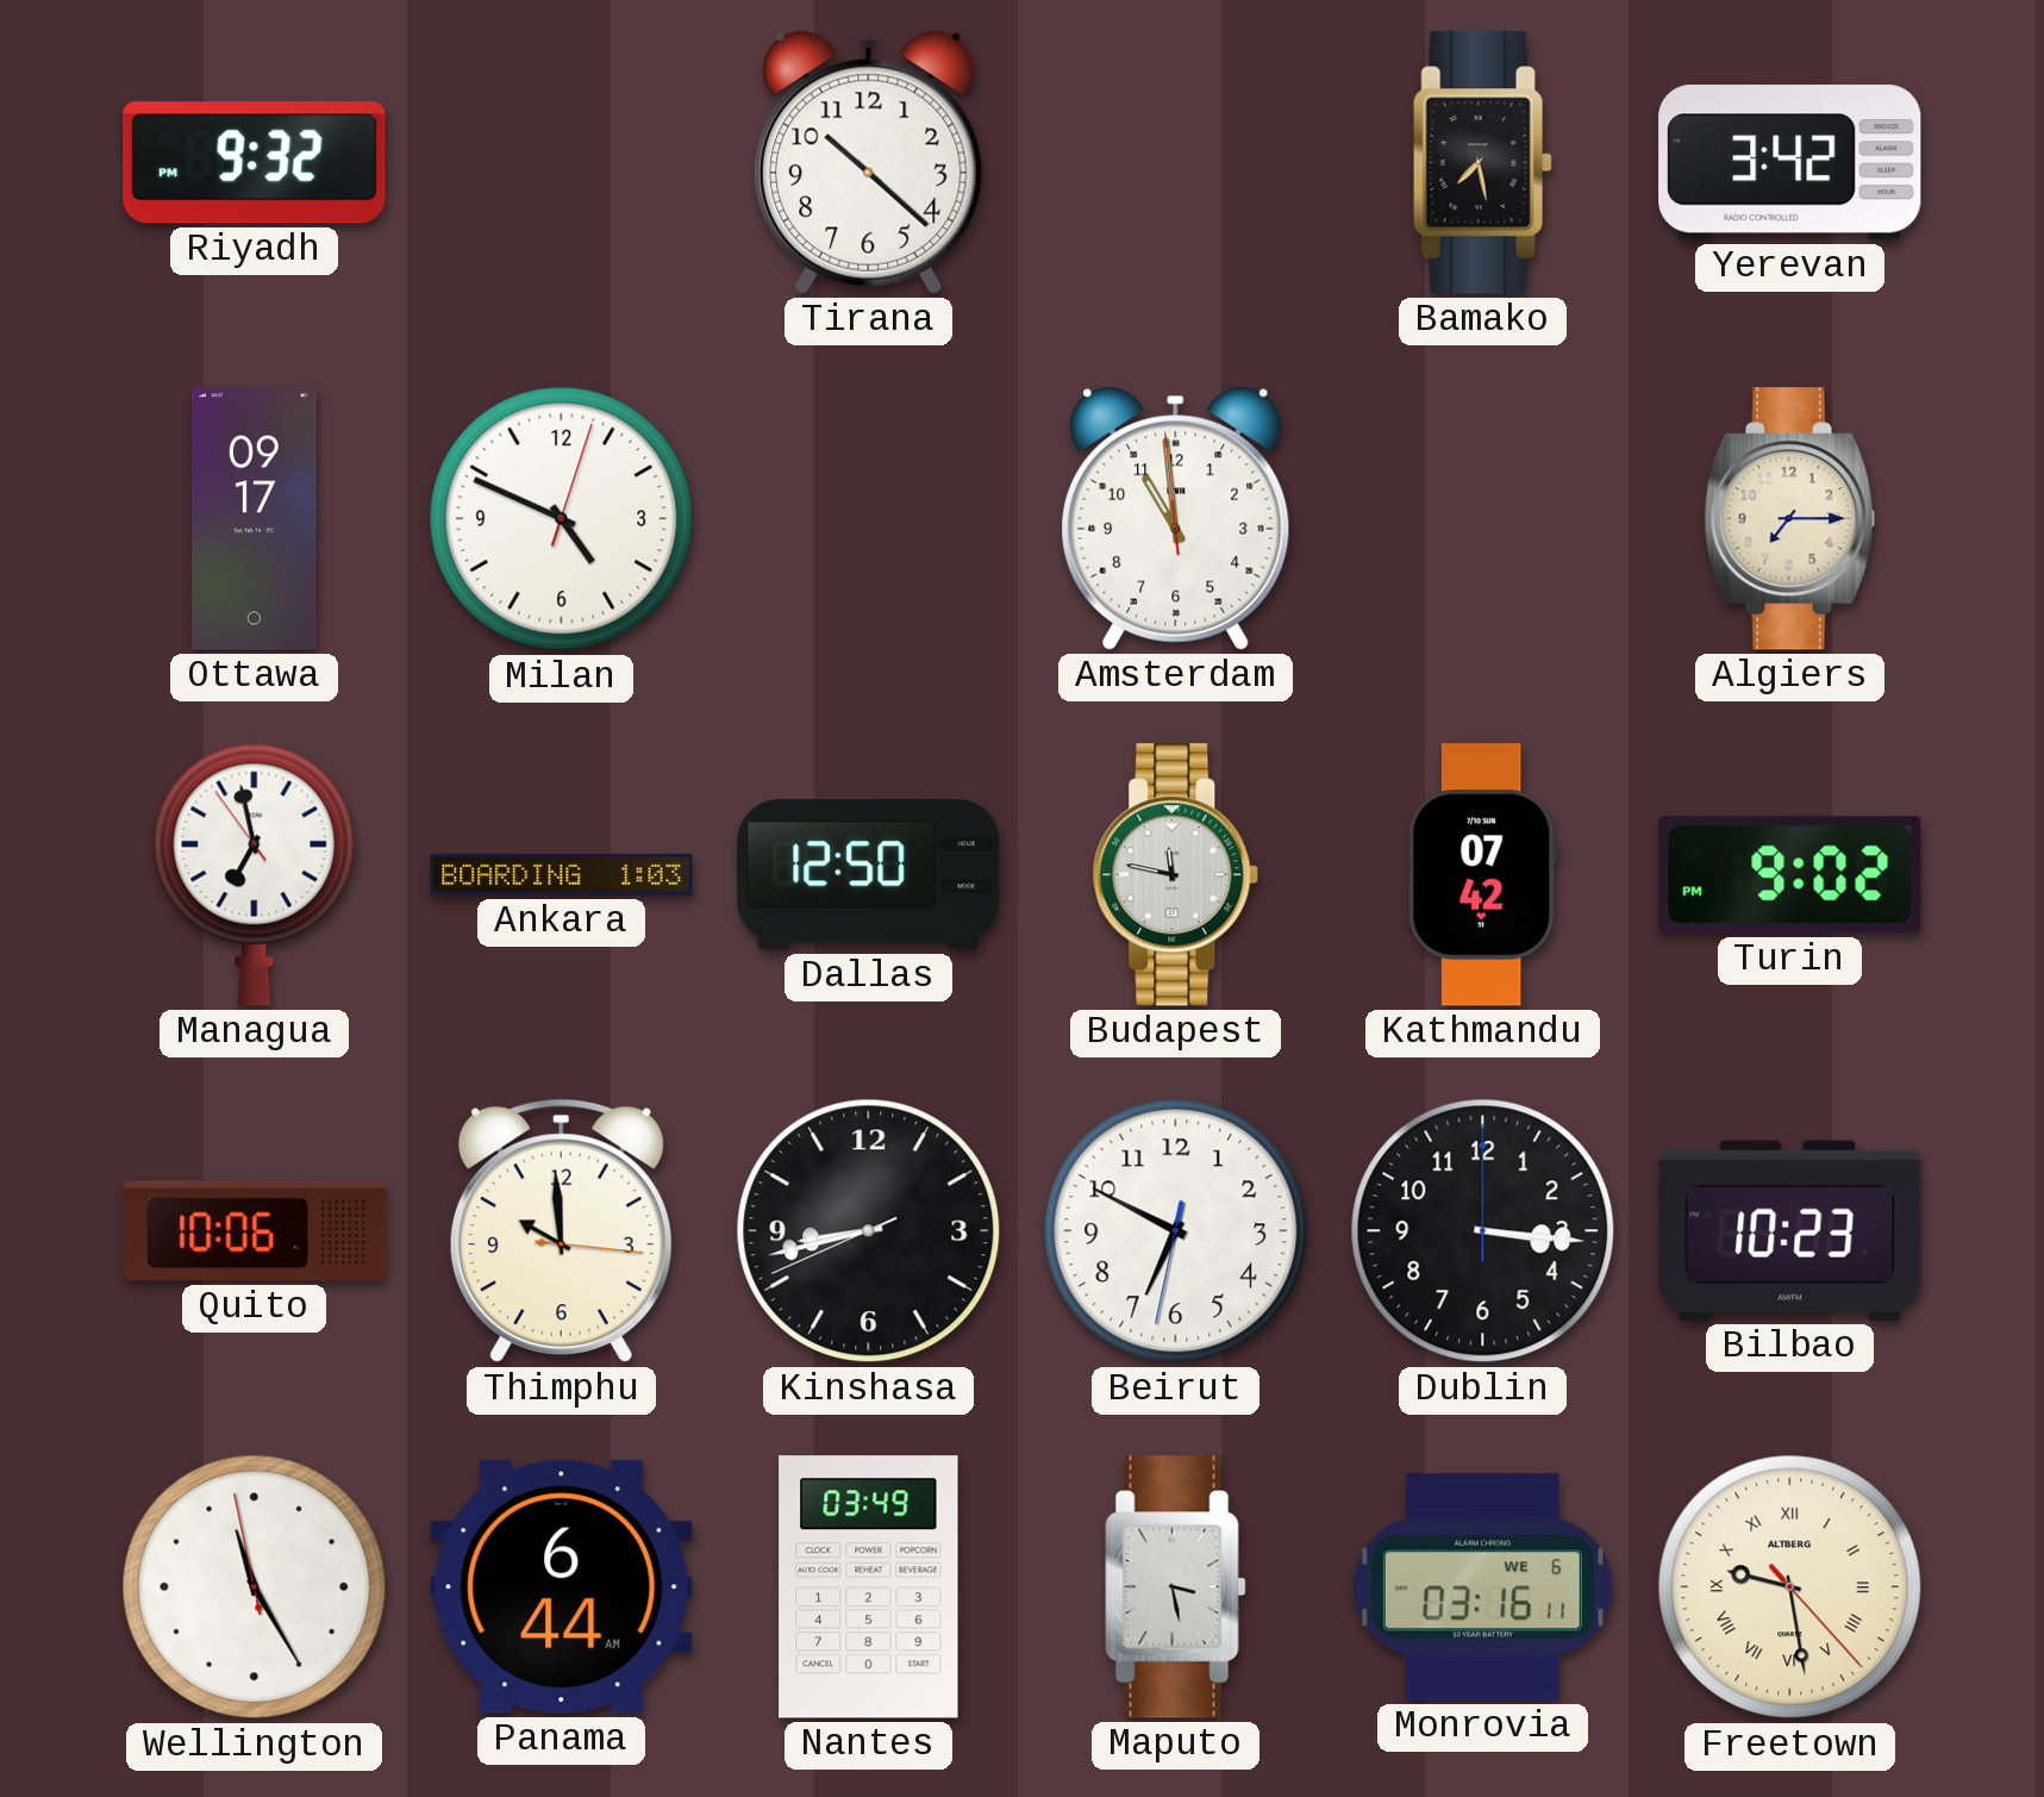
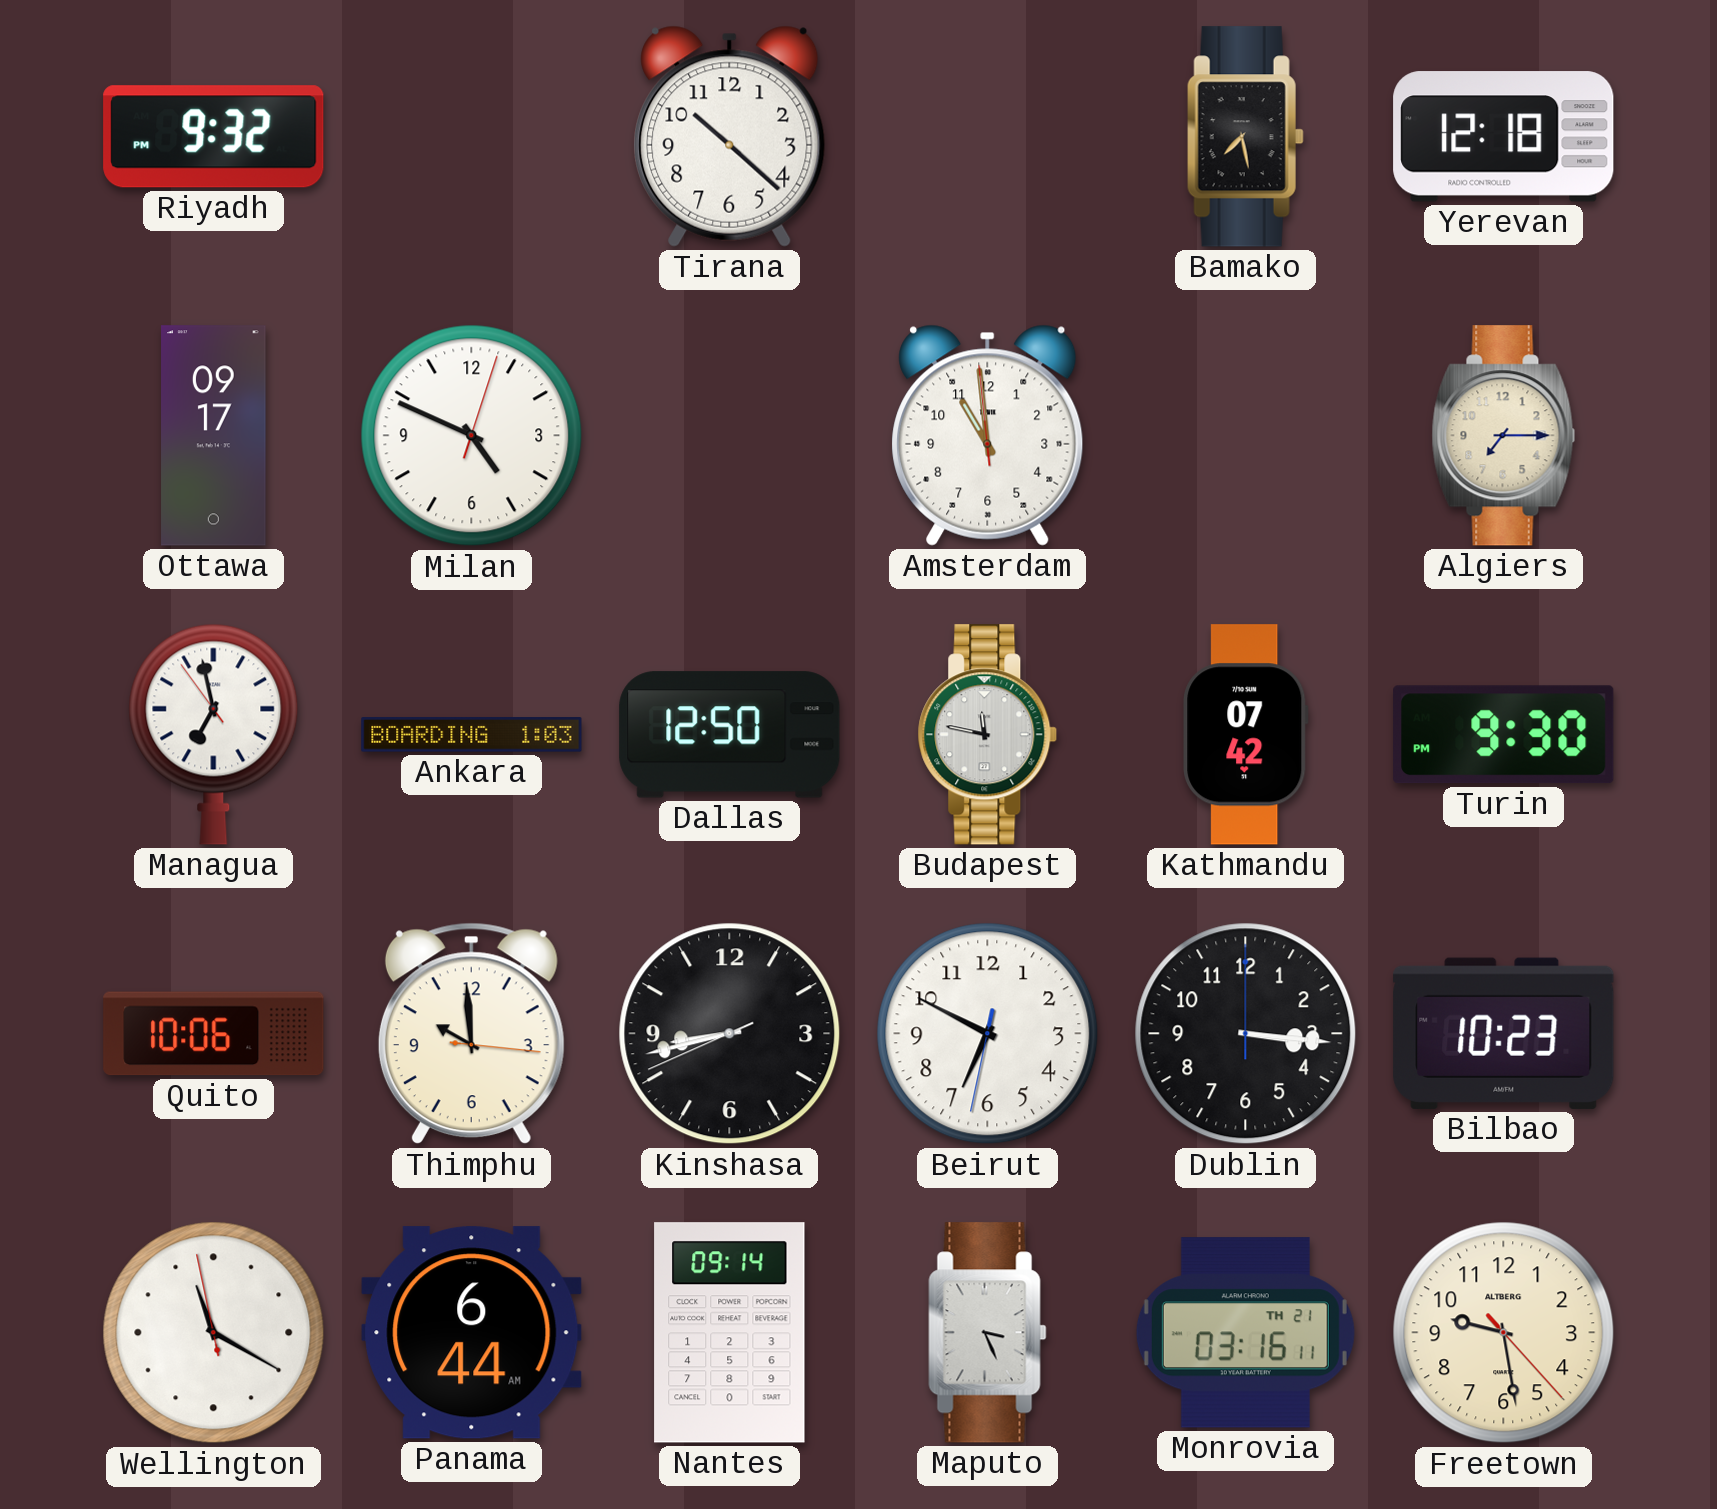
Yerevan: 3:42 -> 12:18 (1504, 137)
Turin: 9:02 -> 9:30 (1504, 735)
Wellington: 11:24 -> 11:19 (214, 1333)
Nantes: 03:49 -> 09:14 (730, 1333)
Maputo: 3:28 -> 3:26 (988, 1333)
Monrovia date: WE 6 -> TH 21 (1245, 1333)
Freetown numerals: Roman -> Arabic (1504, 1333)
